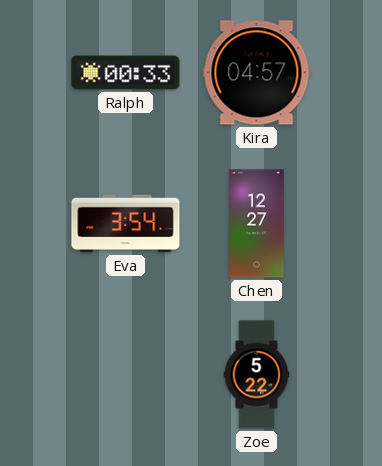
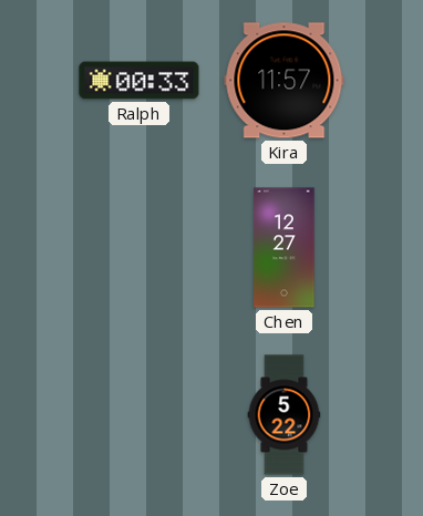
Kira: 04:57 -> 11:57 (285, 81)
Eva: 3:54 -> none (126, 224)
